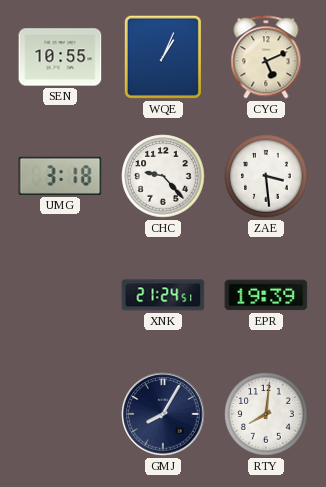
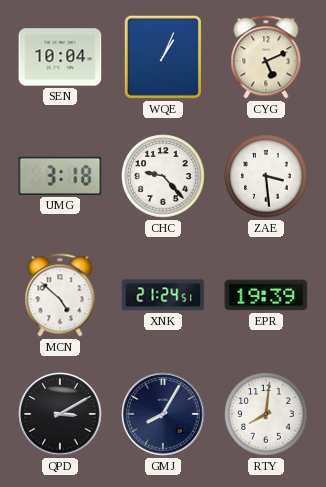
SEN: 10:55 -> 10:04 (60, 57)
MCN: none -> 4:52 (60, 295)
QPD: none -> 3:10 (60, 414)
